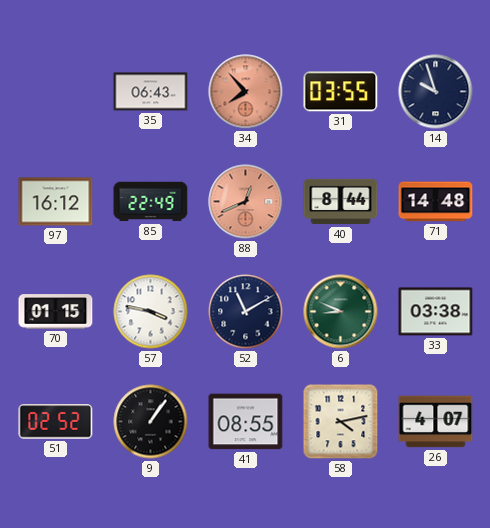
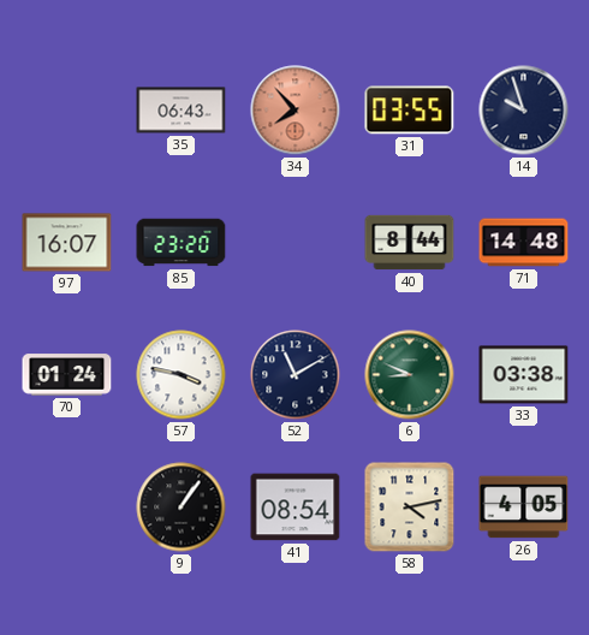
97: 16:12 -> 16:07 (67, 243)
85: 22:49 -> 23:20 (182, 243)
88: 12:41 -> none (246, 202)
70: 01:15 -> 01:24 (67, 375)
51: 02:52 -> none (56, 422)
41: 08:55 -> 08:54 (296, 508)
26: 4:07 -> 4:05 (524, 508)
